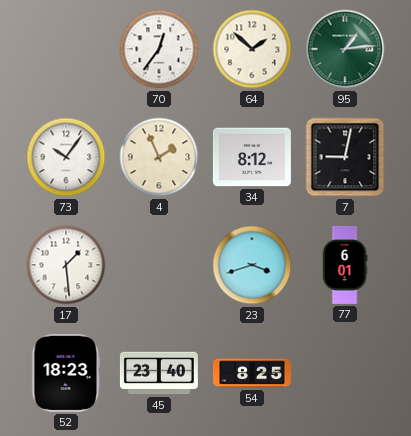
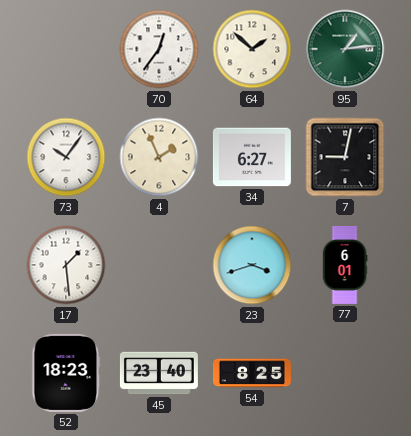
34: 8:12 -> 6:27 (252, 157)
